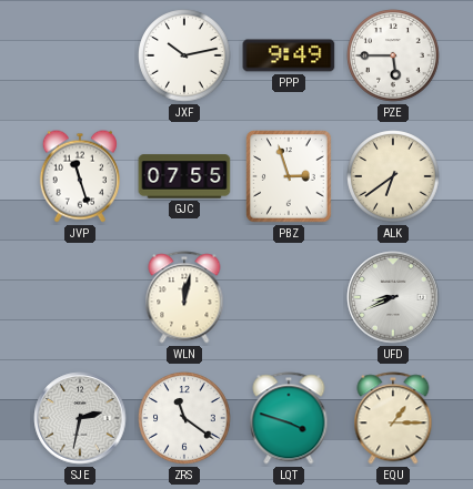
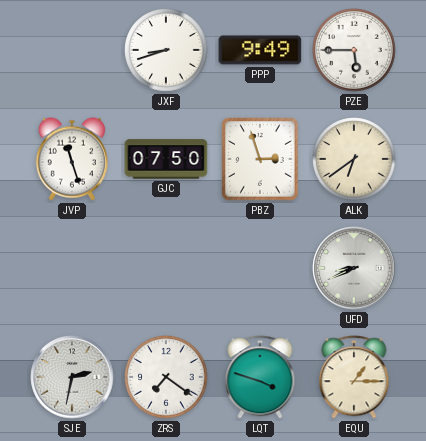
JXF: 10:13 -> 8:42 (166, 50)
GJC: 07:55 -> 07:50 (166, 159)
WLN: 12:02 -> none (184, 297)
ZRS: 11:21 -> 7:21 (166, 377)
